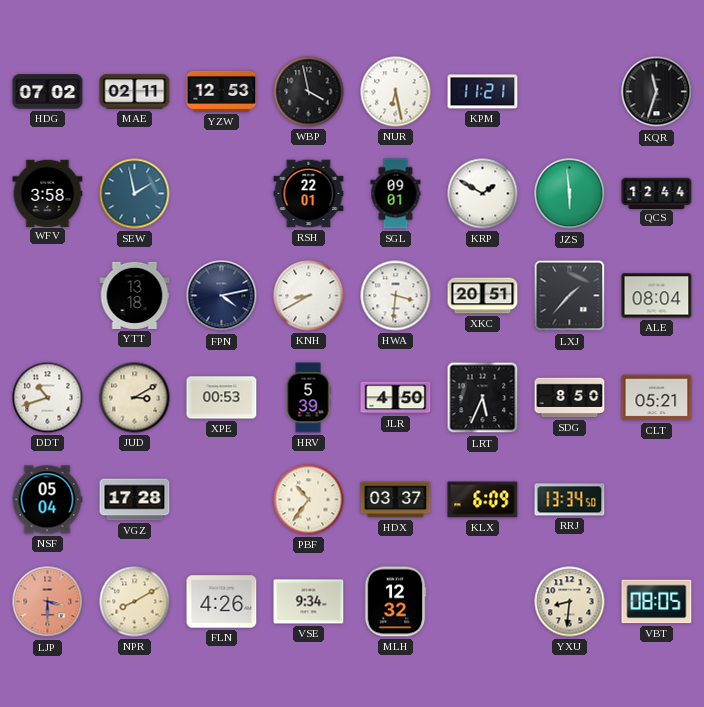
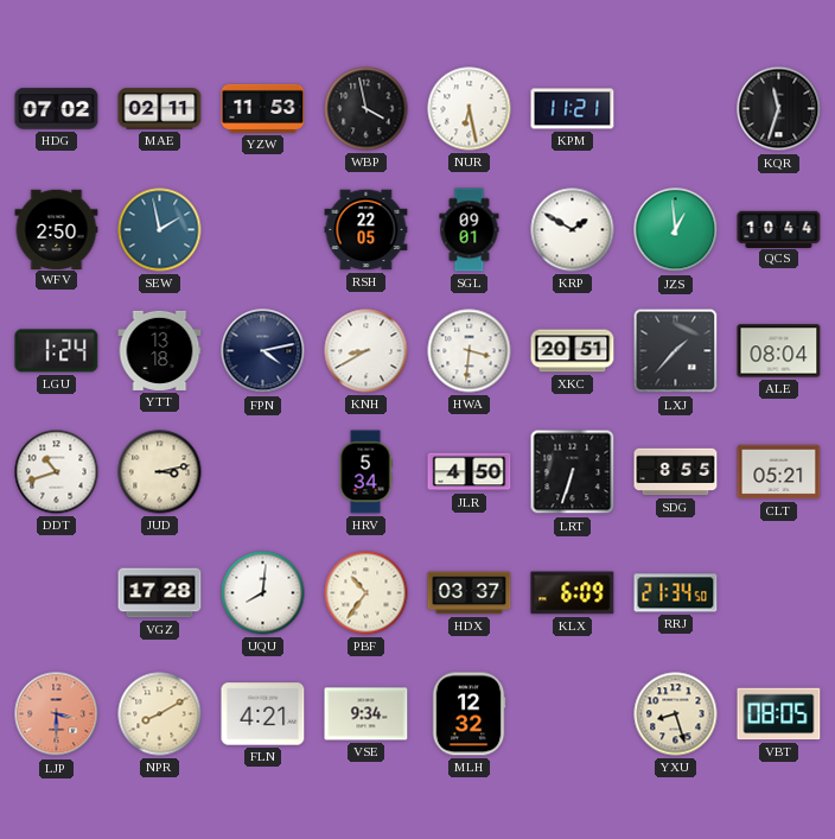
YZW: 12:53 -> 11:53 (263, 108)
WFV: 3:58 -> 2:50 (57, 229)
RSH: 22:01 -> 22:05 (366, 230)
JZS: 5:59 -> 12:59 (676, 230)
QCS: 12:44 -> 10:44 (779, 229)
LGU: none -> 1:24 (57, 351)
JUD: 3:10 -> 3:13 (160, 472)
XPE: 00:53 -> none (222, 398)
HRV: 5:39 -> 5:34 (365, 472)
LRT: 5:34 -> 6:33 (573, 472)
SDG: 8:50 -> 8:55 (676, 472)
NSF: 05:04 -> none (47, 500)
UQU: none -> 8:01 (263, 593)
RRJ: 13:34 -> 21:34 (676, 593)
FLN: 4:26 -> 4:21 (263, 714)
YXU: 8:31 -> 8:27 (676, 714)
